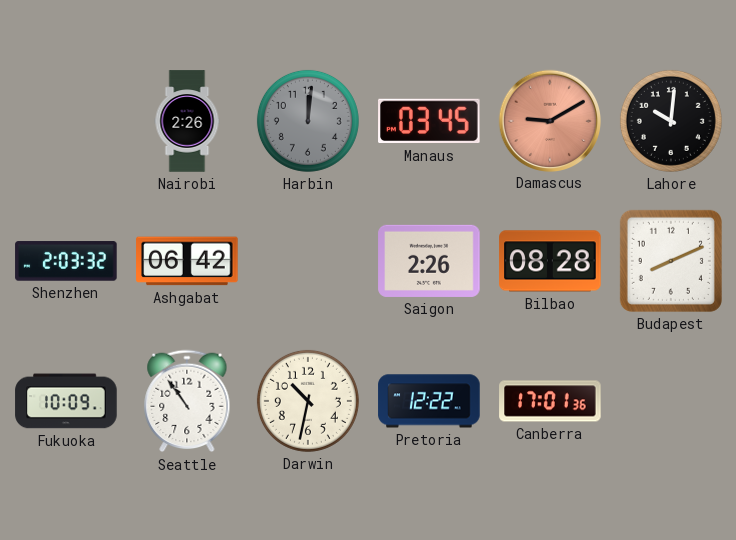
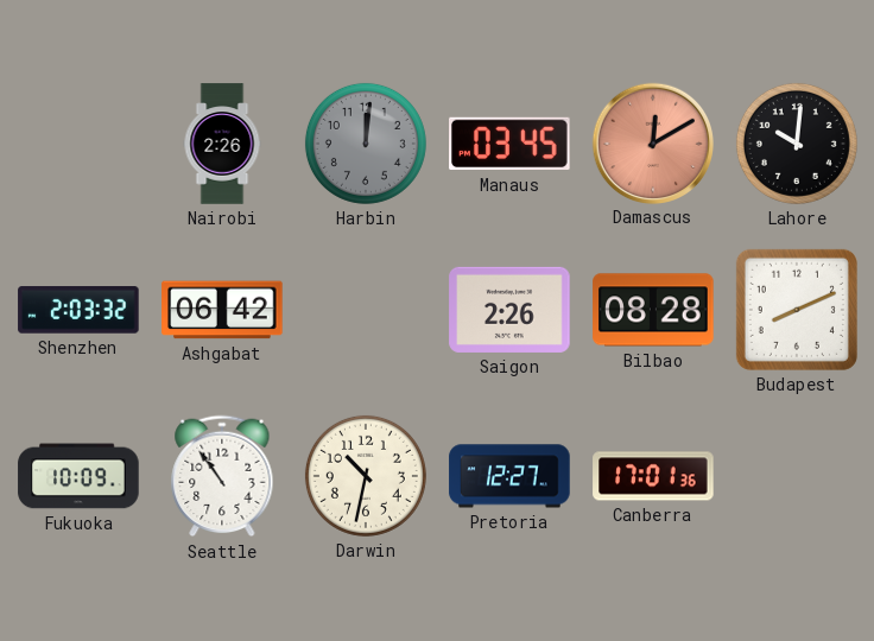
Damascus: 9:10 -> 12:10 (652, 142)
Pretoria: 12:22 -> 12:27 (509, 476)
